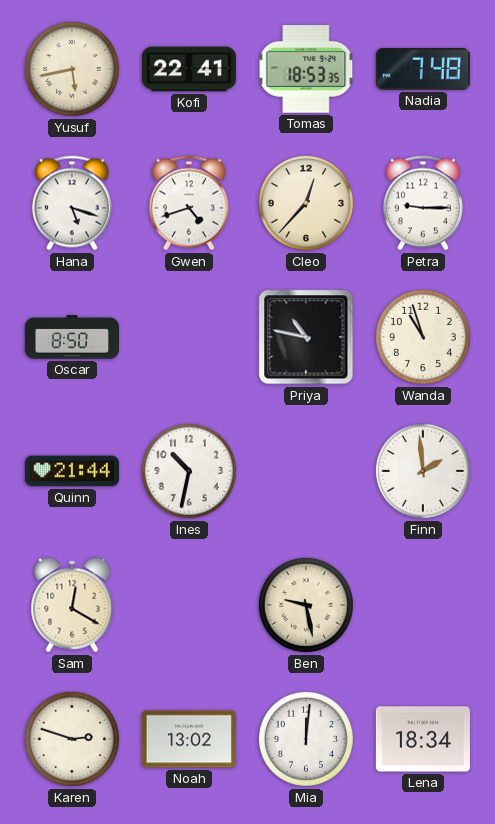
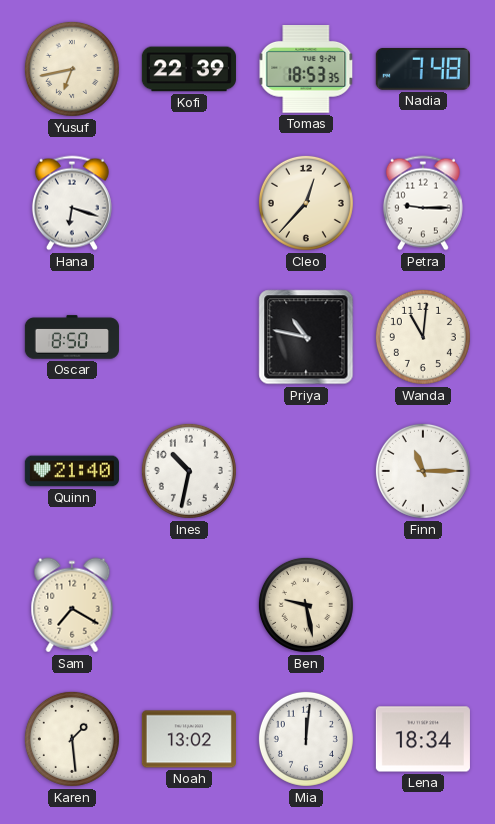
Yusuf: 5:43 -> 6:43 (72, 69)
Kofi: 22:41 -> 22:39 (189, 69)
Hana: 5:18 -> 6:18 (72, 203)
Gwen: 4:42 -> none (189, 203)
Wanda: 10:57 -> 11:01 (423, 337)
Quinn: 21:44 -> 21:40 (72, 471)
Finn: 1:59 -> 11:15 (423, 471)
Sam: 12:20 -> 7:20 (72, 605)
Karen: 2:48 -> 1:29 (72, 739)
